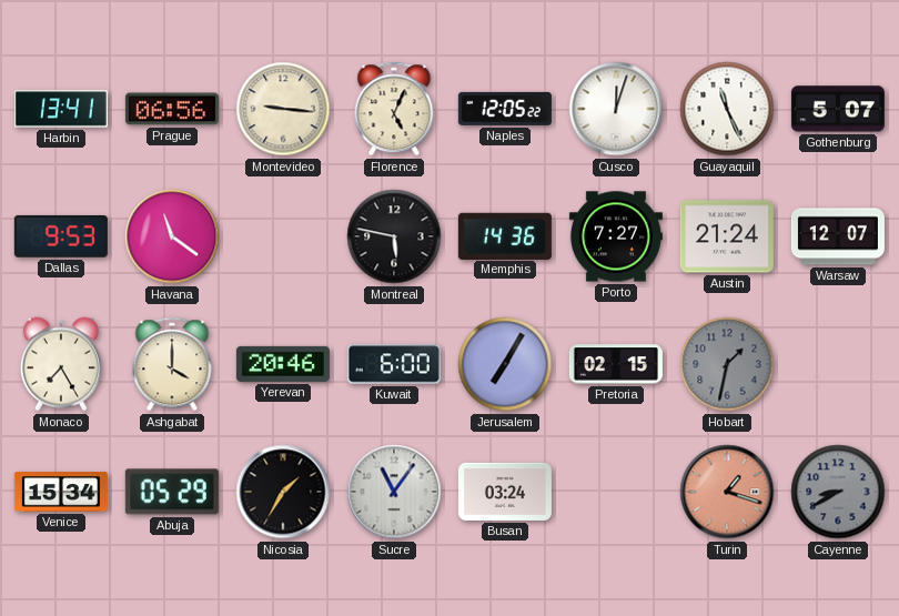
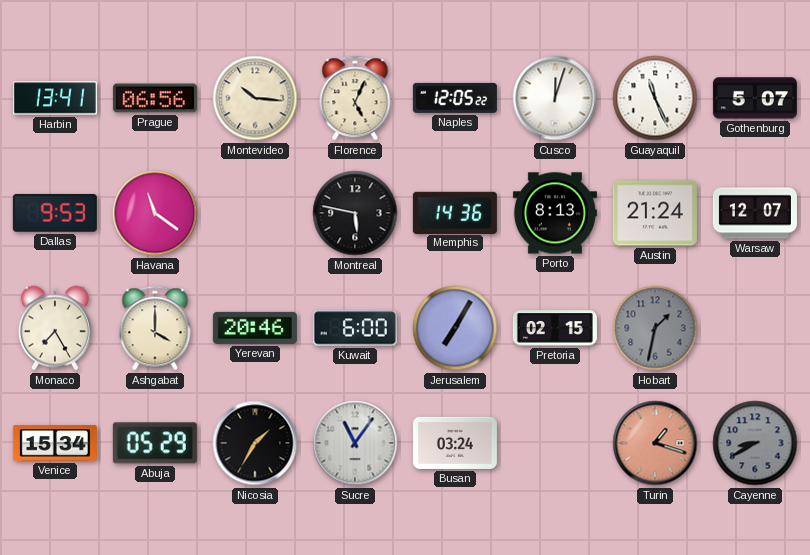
Montevideo: 9:16 -> 10:16 (255, 98)
Porto: 7:27 -> 8:13 (555, 213)
